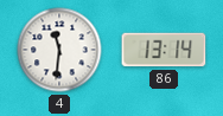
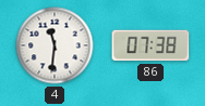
86: 13:14 -> 07:38 (150, 45)
